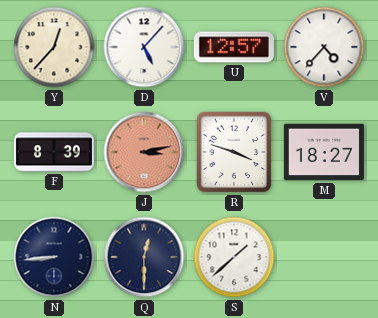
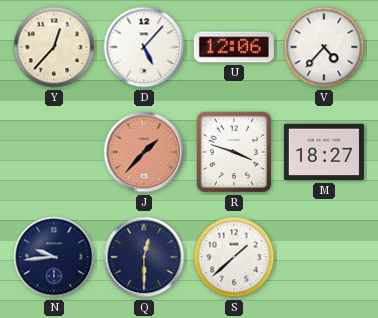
U: 12:57 -> 12:06 (234, 47)
F: 8:39 -> none (54, 152)
J: 3:13 -> 1:37 (144, 152)
N: 8:44 -> 9:44 (54, 257)
